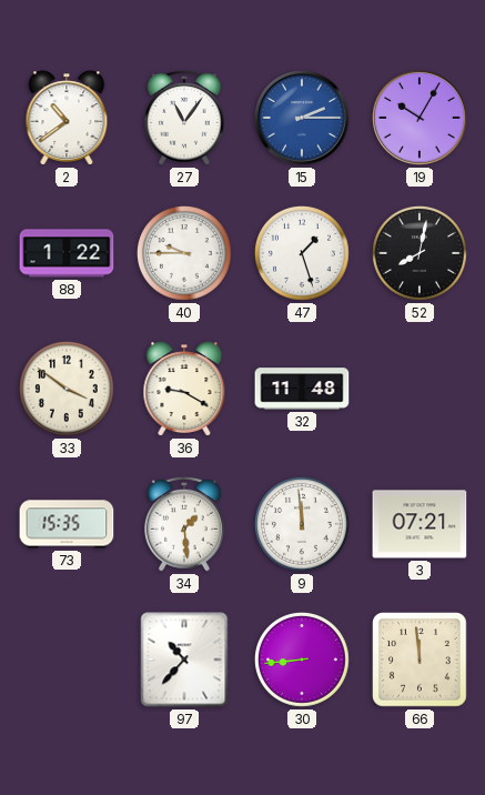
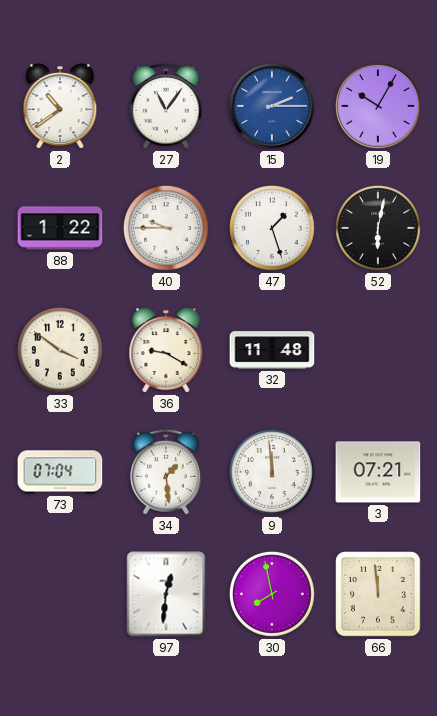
52: 8:02 -> 6:02 (378, 228)
73: 15:35 -> 07:04 (60, 472)
97: 10:37 -> 12:31 (166, 594)
30: 8:44 -> 7:58 (272, 594)
